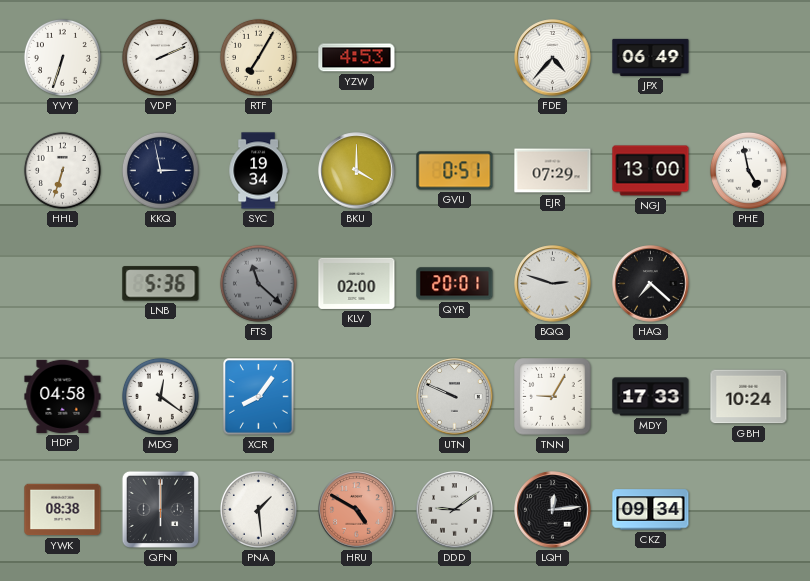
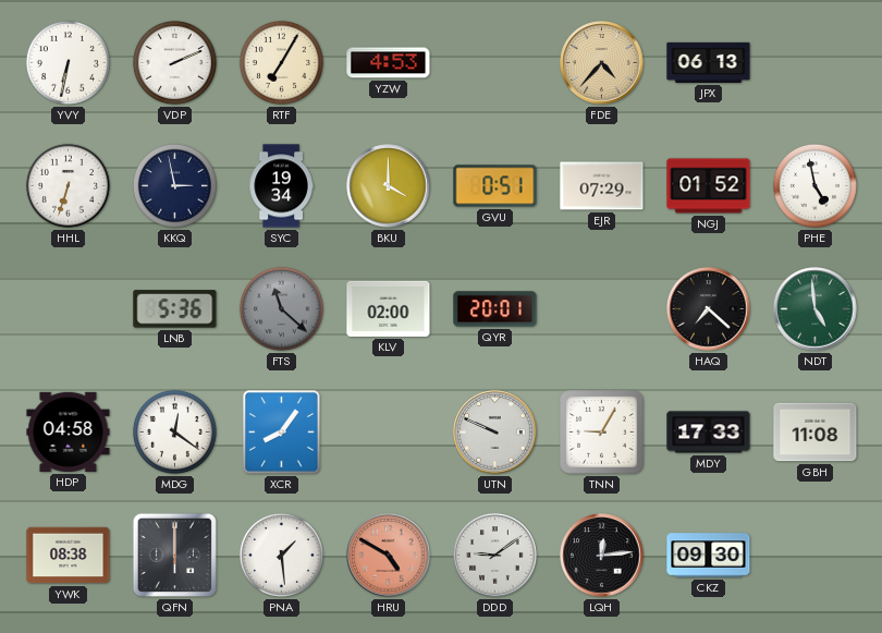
YVY: 6:33 -> 6:32 (68, 62)
FDE dial: white -> champagne (602, 63)
JPX: 06:49 -> 06:13 (709, 62)
NGJ: 13:00 -> 01:52 (709, 186)
BQQ: 2:48 -> none (553, 284)
NDT: none -> 4:59 (816, 309)
GBH: 10:24 -> 11:08 (816, 433)
CKZ: 09:34 -> 09:30 (709, 556)
